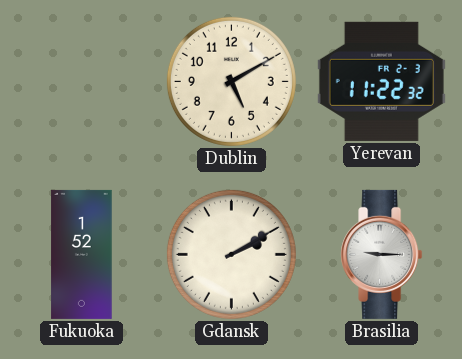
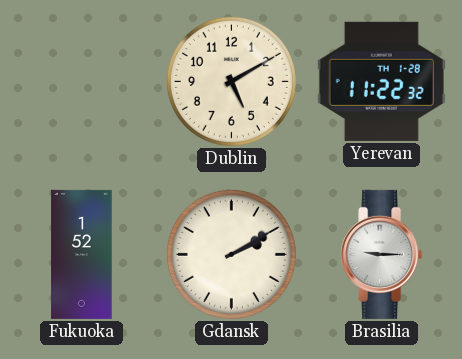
Yerevan date: FR 2-3 -> TH 1-28 (381, 81)
